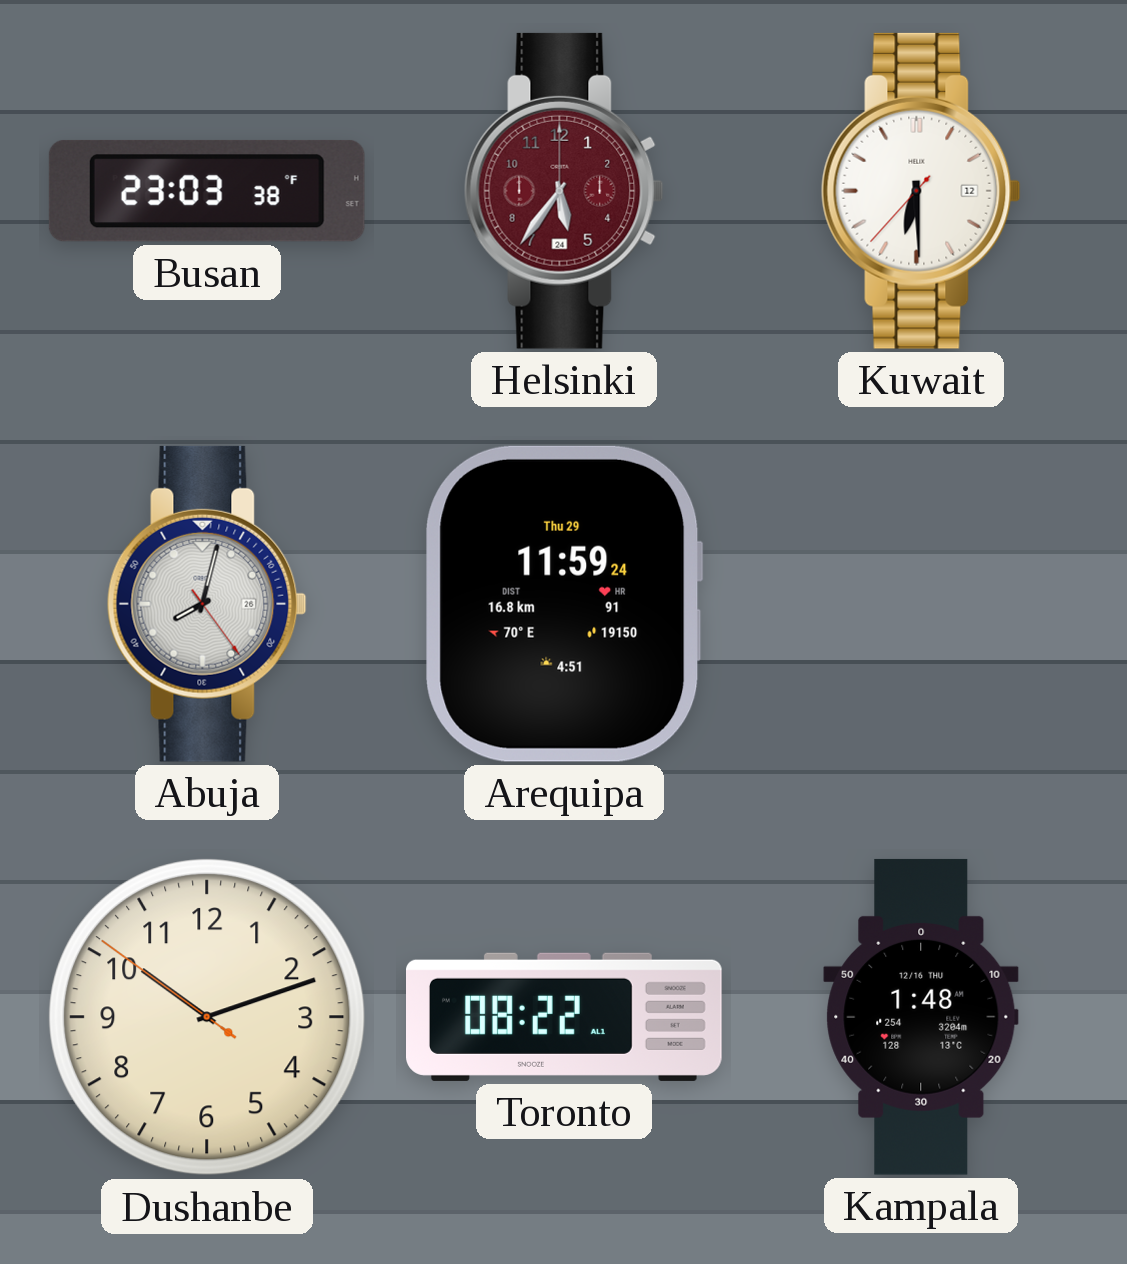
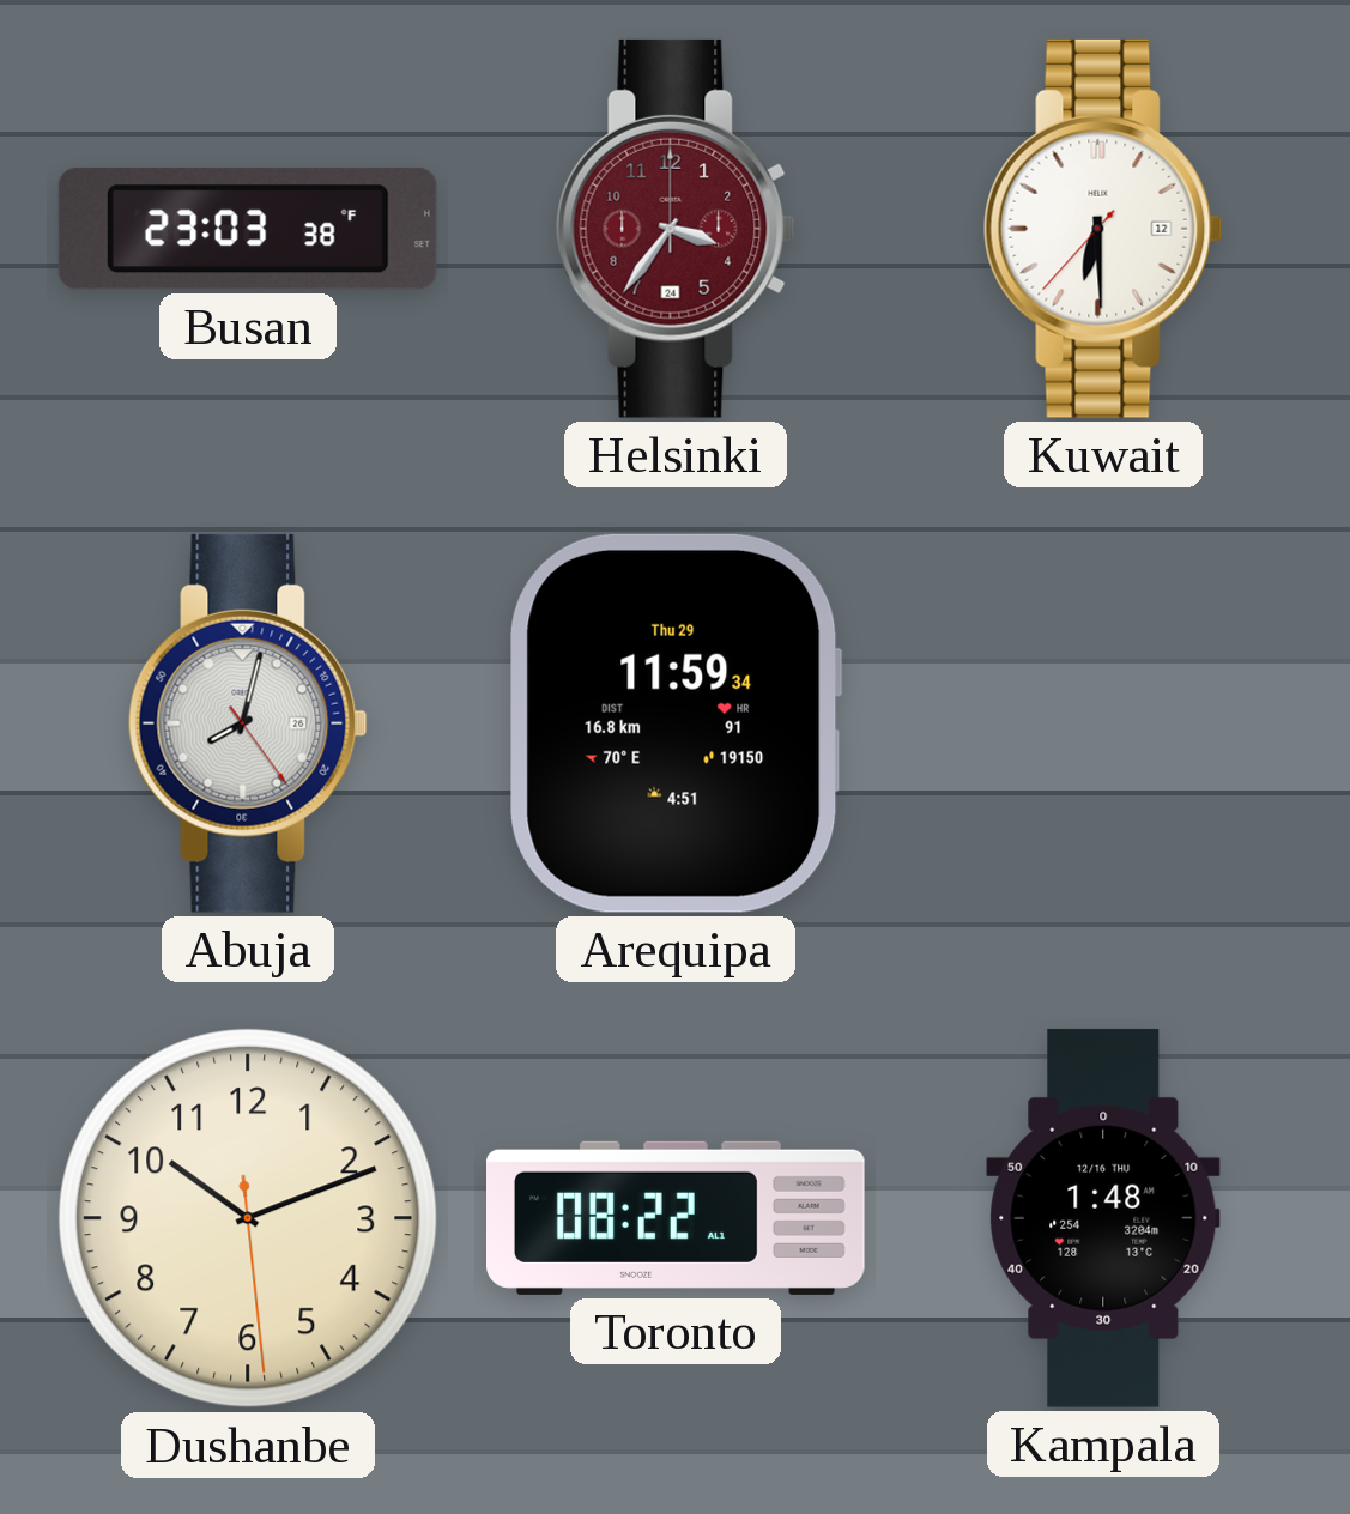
Helsinki: 5:36 -> 3:36 (676, 229)
Arequipa: 11:59:24 -> 11:59:34 (676, 723)
Dushanbe: 10:11:51 -> 10:11:29 (248, 1218)
